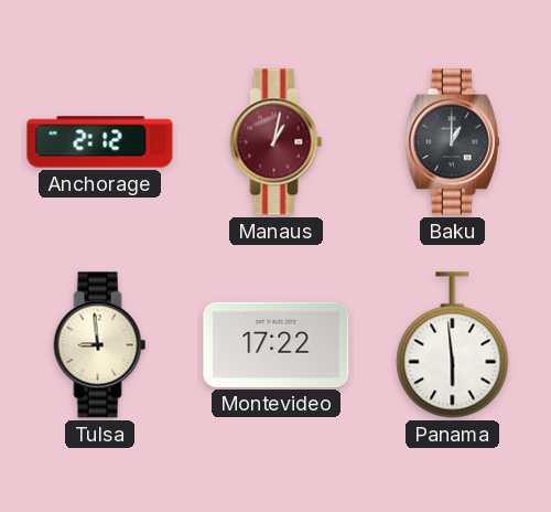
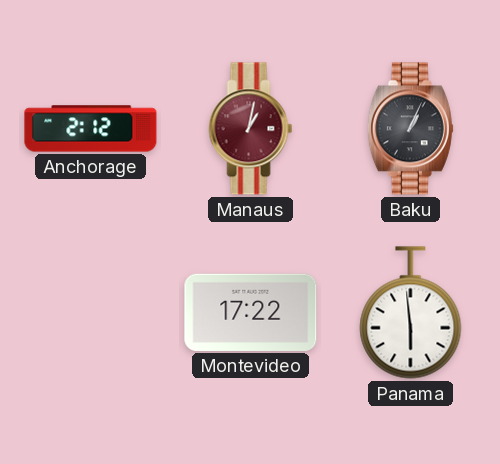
Baku: 1:00 -> 1:04 (410, 129)
Tulsa: 8:59 -> none (100, 345)
